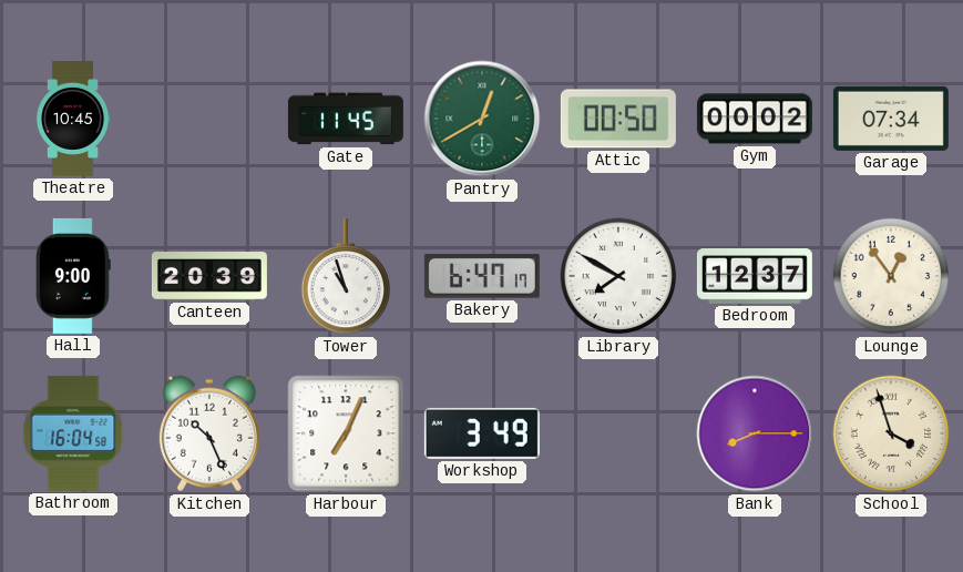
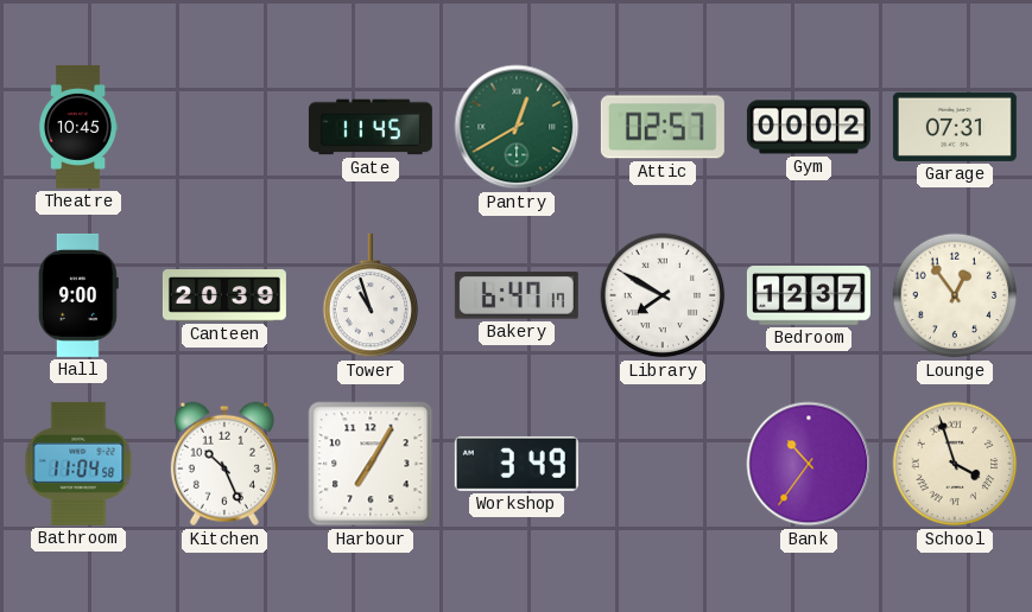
Attic: 00:50 -> 02:57 (663, 127)
Garage: 07:34 -> 07:31 (955, 127)
Bathroom: 16:04 -> 11:04 (78, 464)
Harbour: 7:04 -> 7:05 (371, 464)
Bank: 8:15 -> 10:36 (809, 464)
